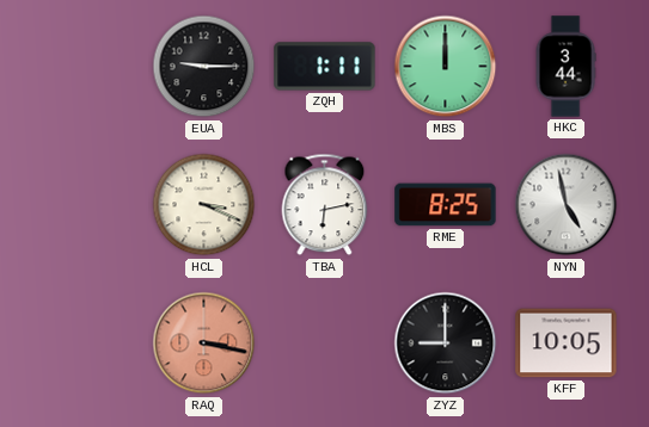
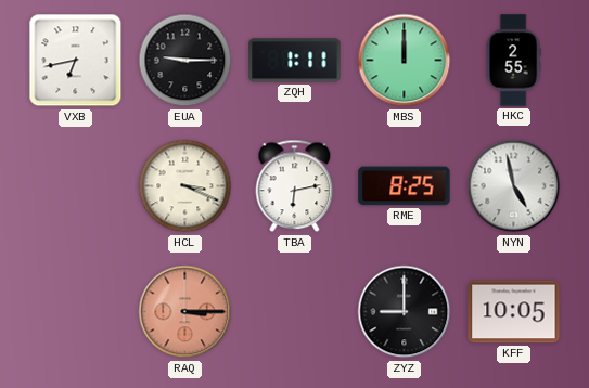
VXB: none -> 6:43 (76, 61)
HKC: 3:44 -> 2:55 (513, 61)
RAQ: 3:17 -> 3:15 (185, 312)
